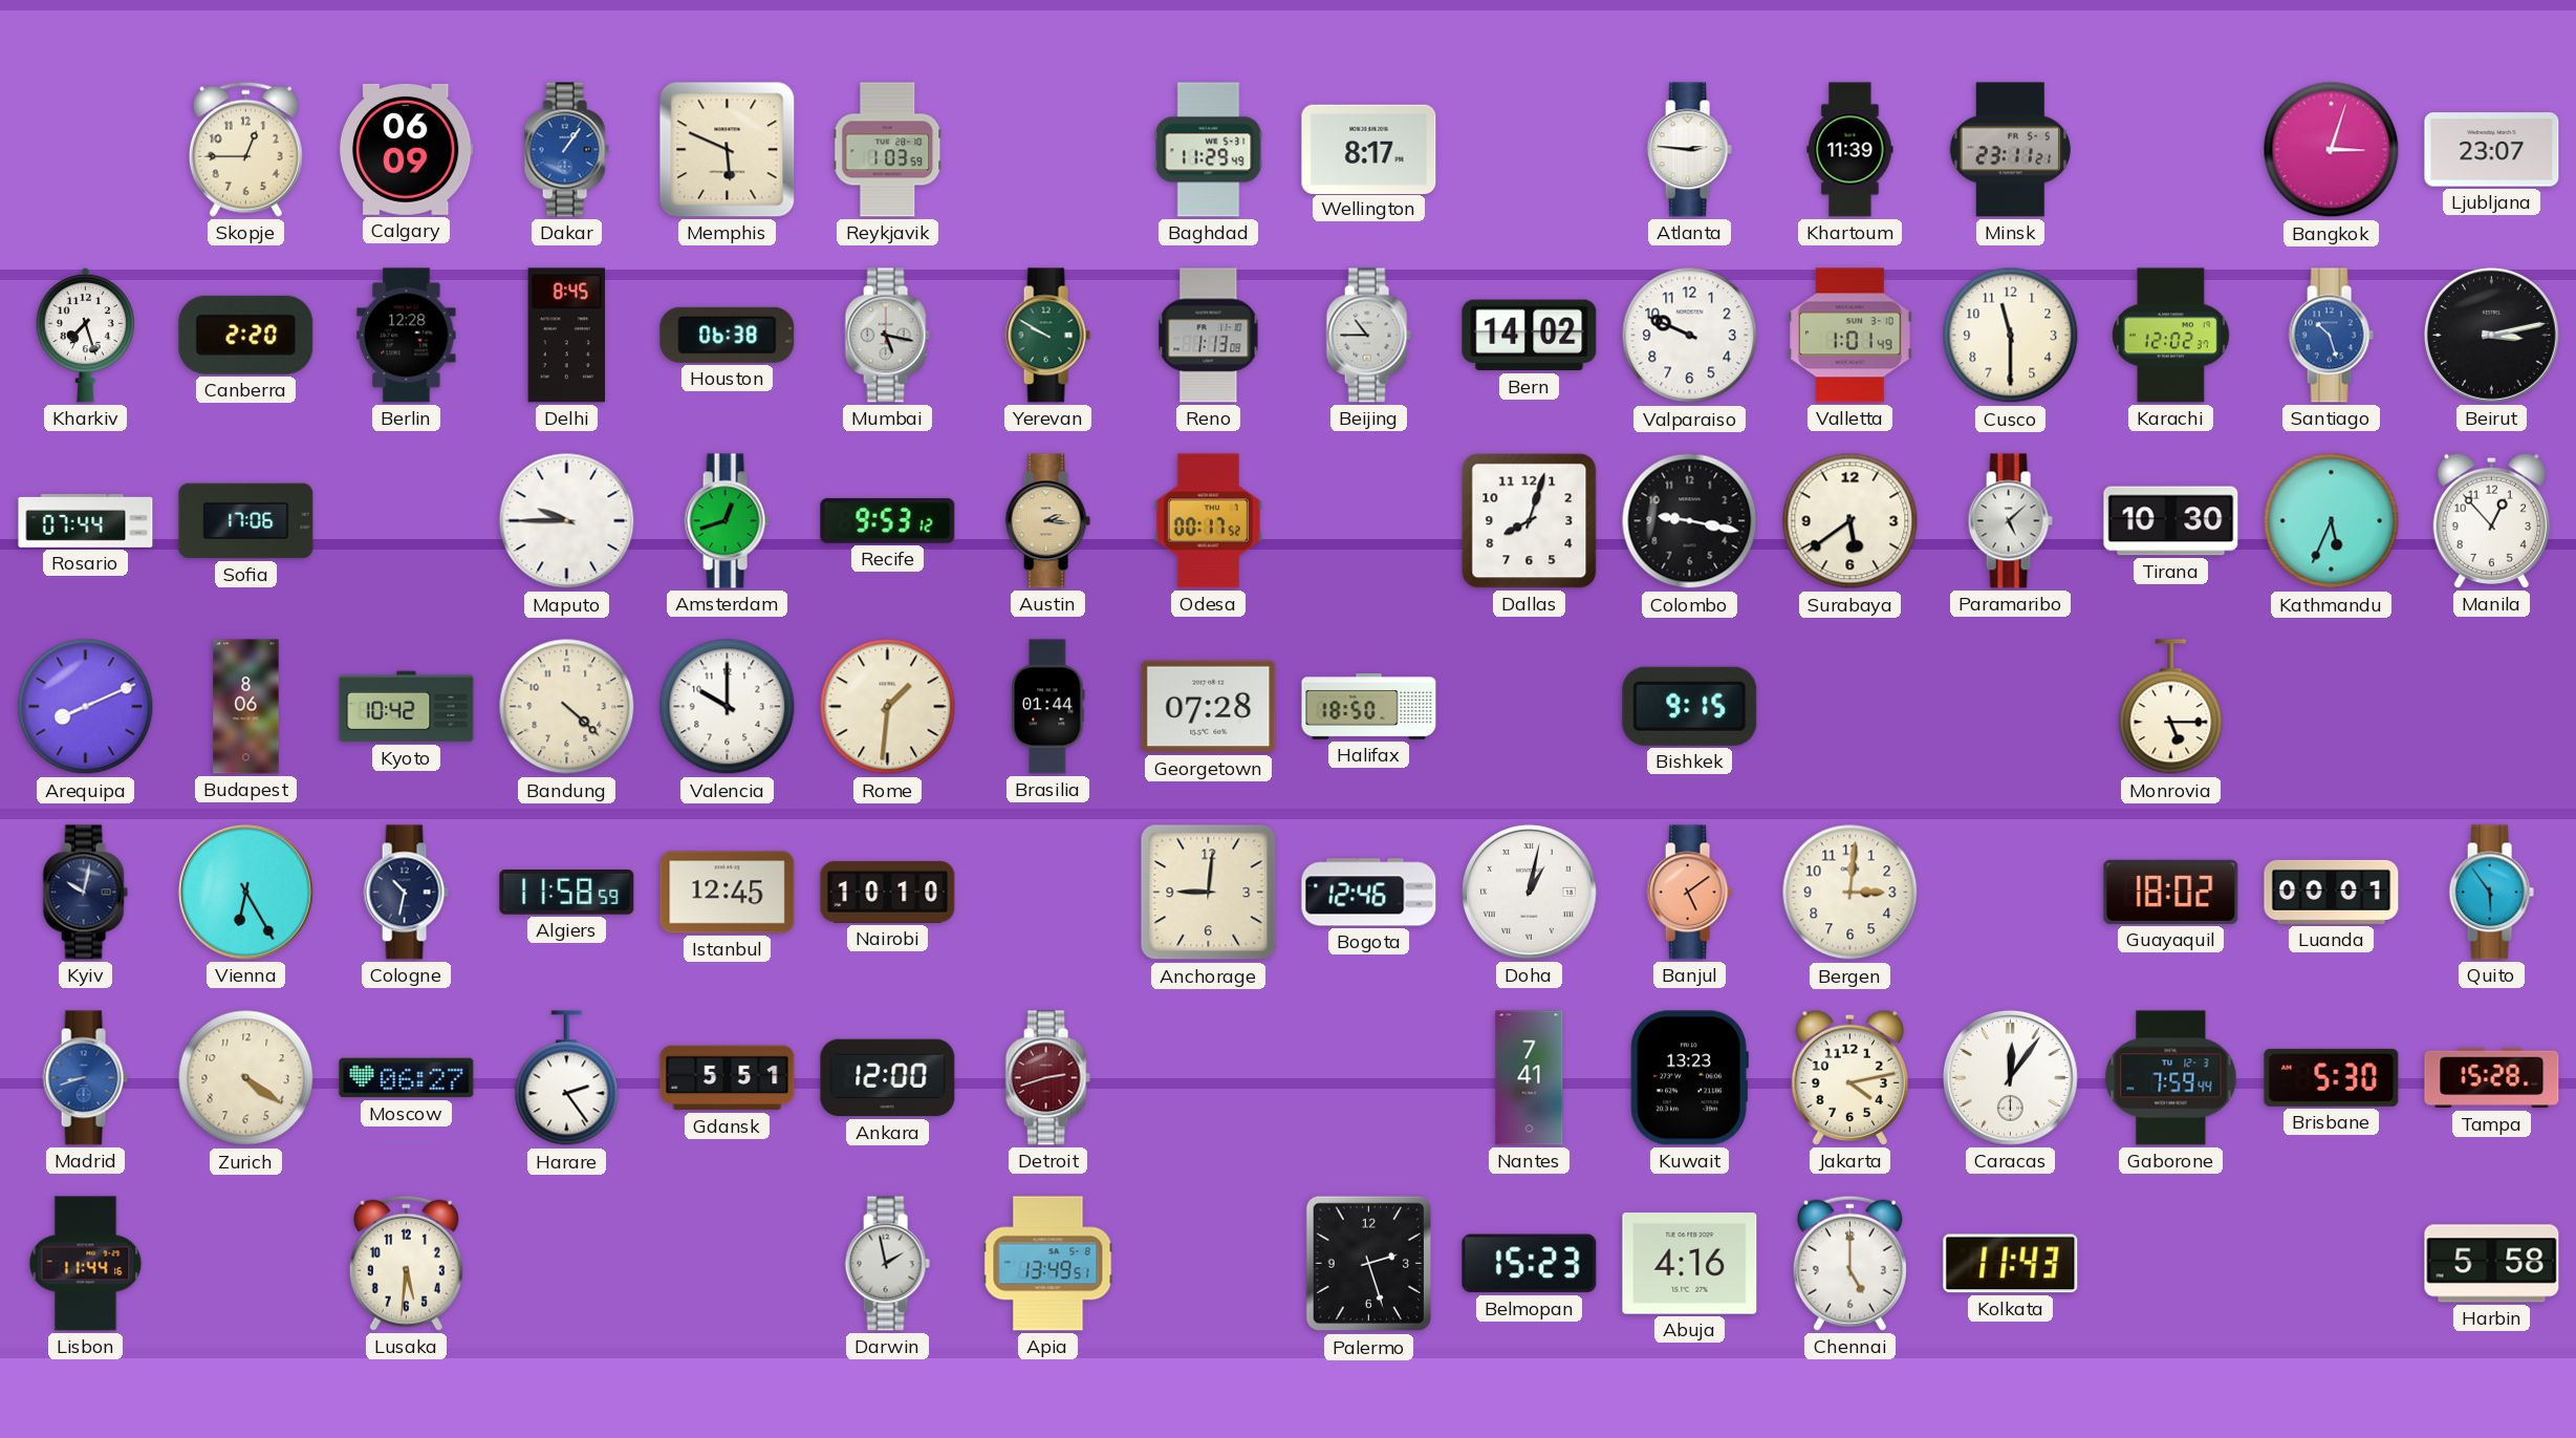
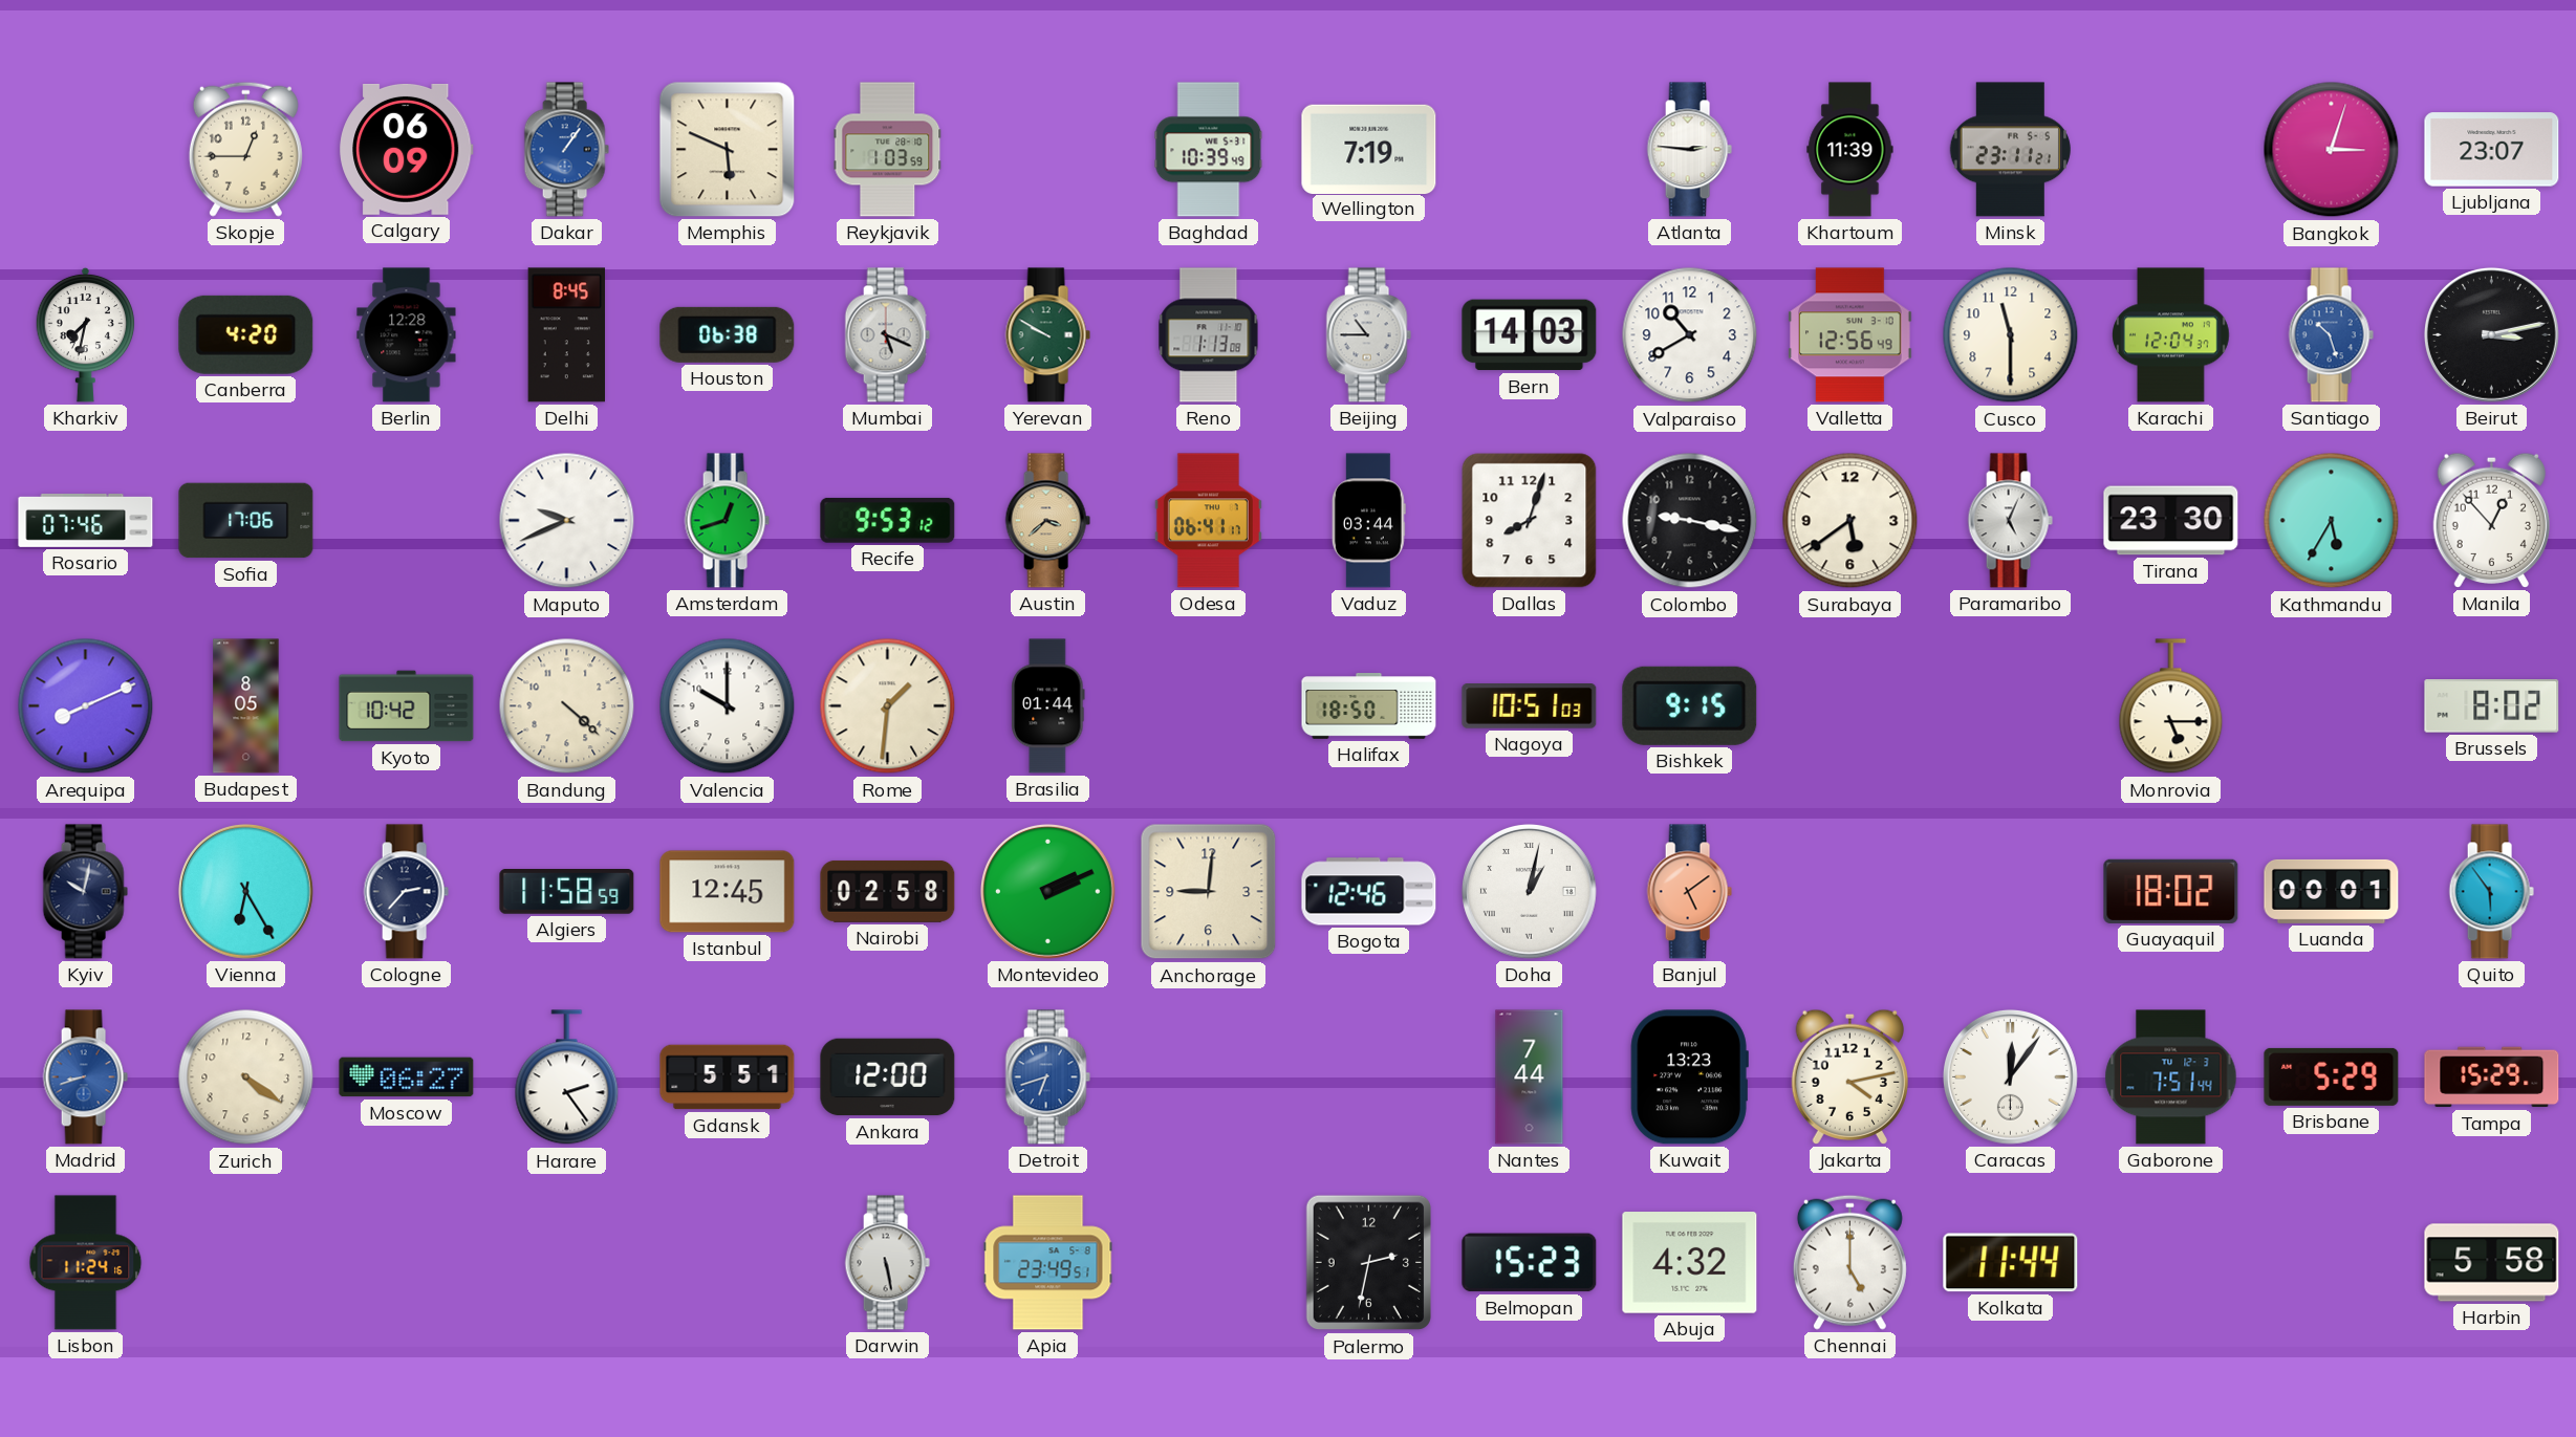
Baghdad: 11:29 -> 10:39 (1209, 150)
Wellington: 8:17 -> 7:19 (1369, 149)
Kharkiv: 7:27 -> 7:32 (86, 334)
Canberra: 2:20 -> 4:20 (246, 334)
Mumbai: 5:17 -> 5:19 (887, 335)
Bern: 14:02 -> 14:03 (1530, 335)
Valparaiso: 9:49 -> 10:40 (1690, 335)
Valletta: 1:01 -> 12:56 (1850, 335)
Karachi: 12:02 -> 12:04 (2171, 335)
Rosario: 07:44 -> 07:46 (86, 520)
Maputo: 9:45 -> 9:41 (567, 521)
Austin: 2:16 -> 3:38 (1047, 521)
Odesa: 00:17 -> 06:41 (1208, 521)
Vaduz: none -> 03:44 (1368, 521)
Paramaribo: 5:08 -> 5:04 (2010, 521)
Tirana: 10:30 -> 23:30 (2171, 521)
Kathmandu: 5:34 -> 5:35 (2332, 521)
Budapest: 8:06 -> 8:05 (246, 706)
Georgetown: 07:28 -> none (1209, 707)
Nagoya: none -> 10:51 (1530, 706)
Brussels: none -> 8:02 (2492, 706)
Cologne: 10:32 -> 2:37 (406, 892)
Nairobi: 10:10 -> 02:58 (888, 891)
Montevideo: none -> 2:11 (1047, 891)
Bergen: 3:01 -> none (1850, 893)
Detroit: 2:42 -> 6:42 (1047, 1077)
Detroit dial: burgundy -> blue (1047, 1077)
Nantes: 7:41 -> 7:44 (1530, 1077)
Gaborone: 7:59 -> 7:51 (2171, 1077)
Brisbane: 5:30 -> 5:29 (2332, 1076)
Tampa: 15:28 -> 15:29 (2492, 1077)
Lisbon: 11:44 -> 11:24 (86, 1263)
Lusaka: 5:31 -> none (406, 1263)
Darwin: 1:58 -> 5:28 (887, 1263)
Apia: 13:49 -> 23:49 (1048, 1263)
Palermo: 2:27 -> 2:32 (1368, 1263)
Abuja: 4:16 -> 4:32 (1690, 1263)
Kolkata: 11:43 -> 11:44 (2011, 1263)
